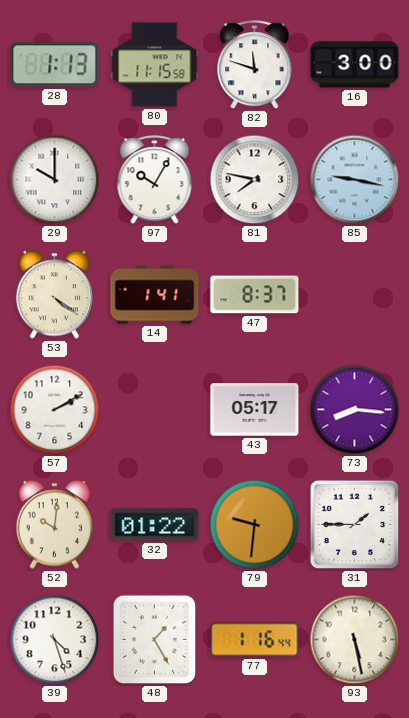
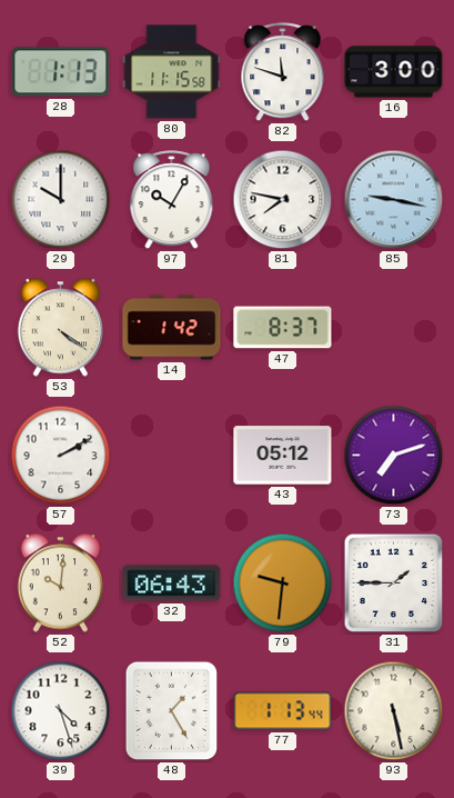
14: 1:41 -> 1:42 (172, 328)
43: 05:17 -> 05:12 (283, 456)
73: 8:16 -> 7:12 (394, 456)
32: 01:22 -> 06:43 (172, 583)
77: 1:16 -> 1:13 (283, 711)
